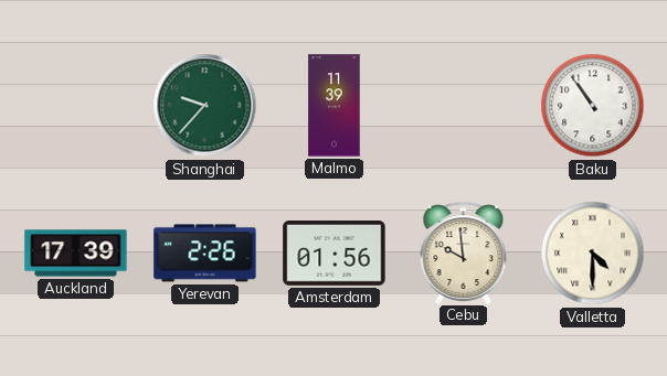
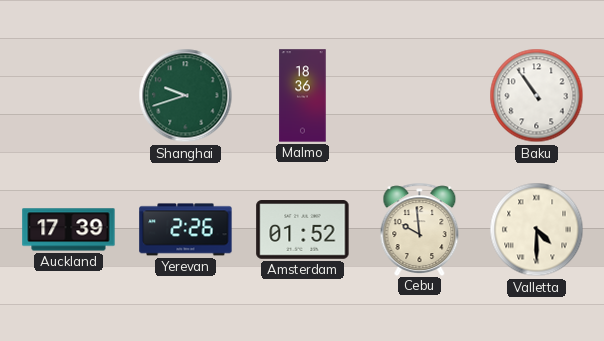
Shanghai: 9:37 -> 9:42 (186, 96)
Malmo: 11:39 -> 18:36 (303, 96)
Amsterdam: 01:56 -> 01:52 (303, 230)
